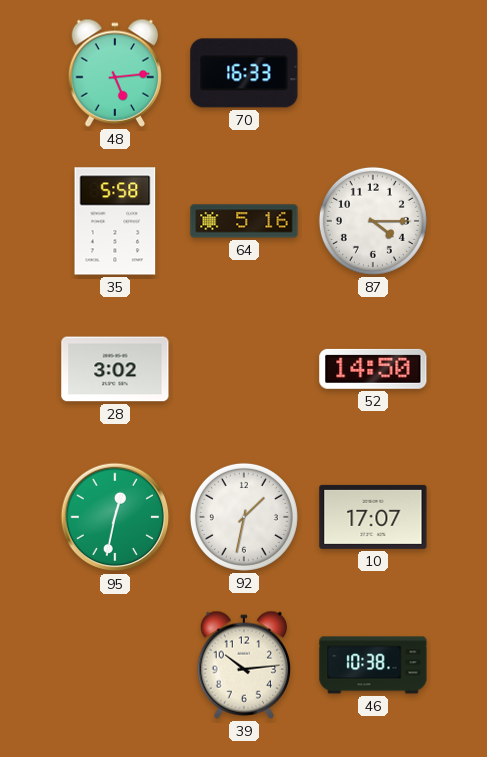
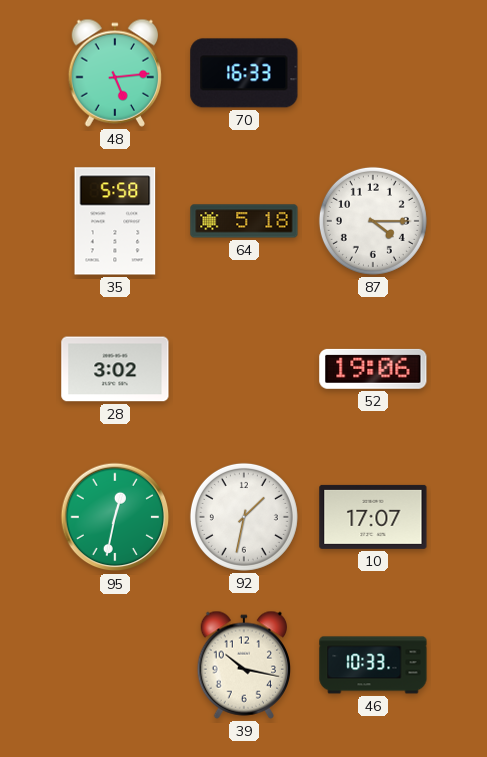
64: 5:16 -> 5:18 (244, 221)
52: 14:50 -> 19:06 (373, 369)
39: 10:14 -> 10:17 (244, 665)
46: 10:38 -> 10:33 (373, 665)
